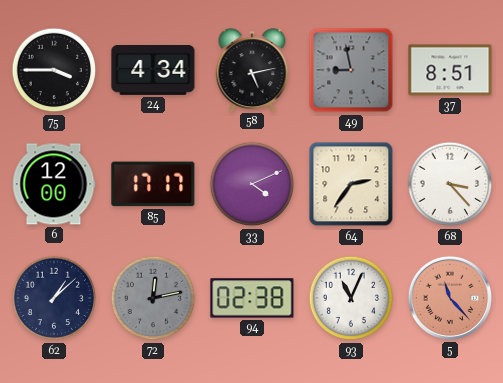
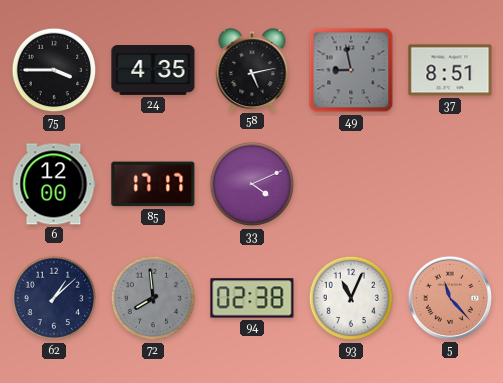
24: 4:34 -> 4:35 (153, 71)
64: 2:36 -> none (351, 184)
68: 3:23 -> none (450, 184)
72: 12:13 -> 7:59 (153, 298)
